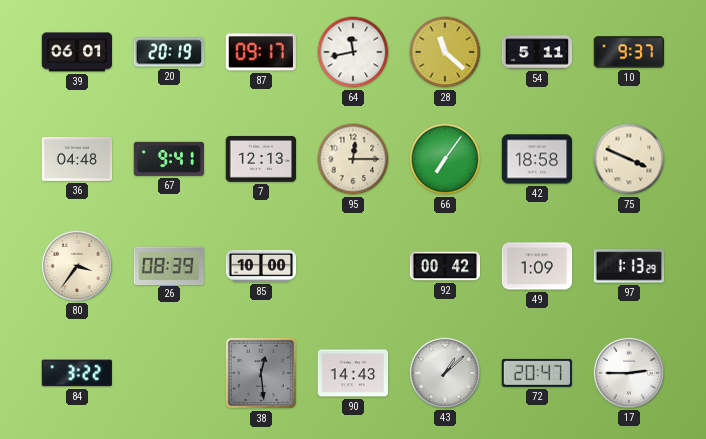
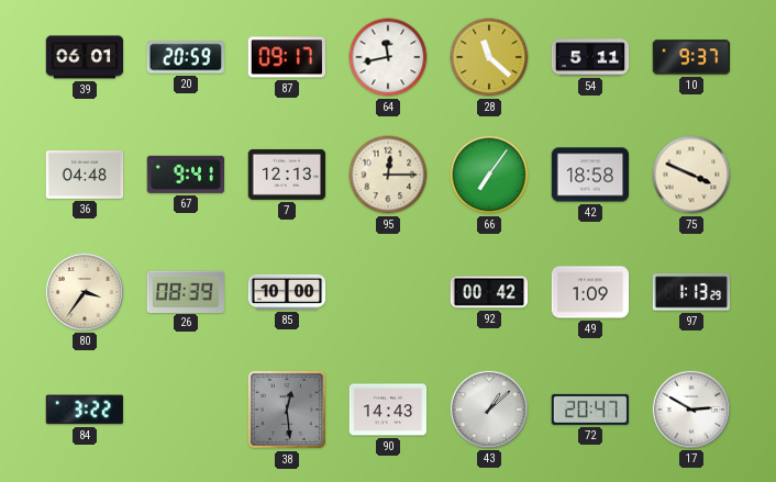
20: 20:19 -> 20:59 (186, 57)
17: 2:45 -> 2:50 (690, 408)
